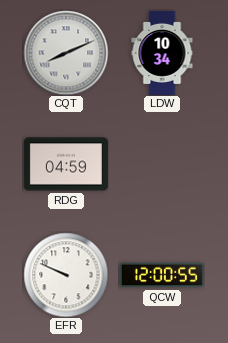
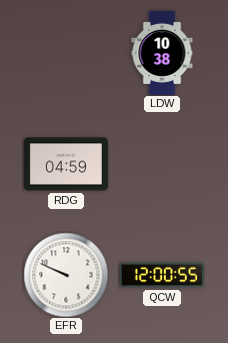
CQT: 8:11 -> none (66, 53)
LDW: 10:34 -> 10:38 (162, 53)
